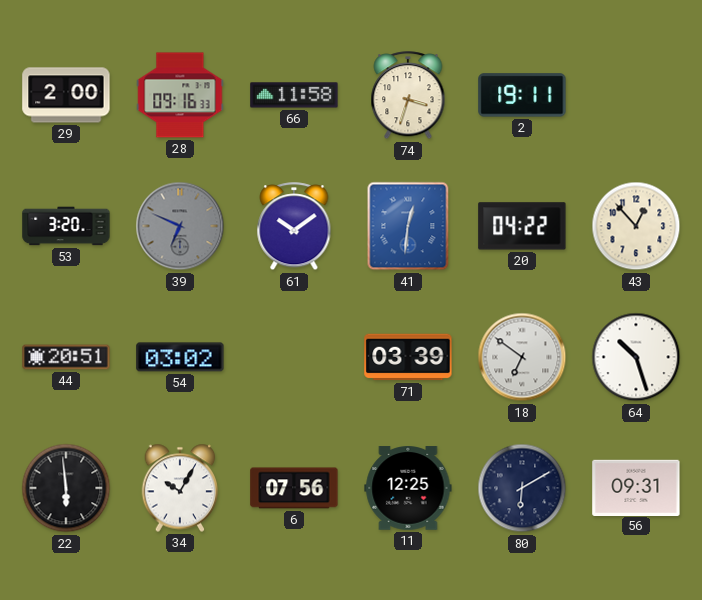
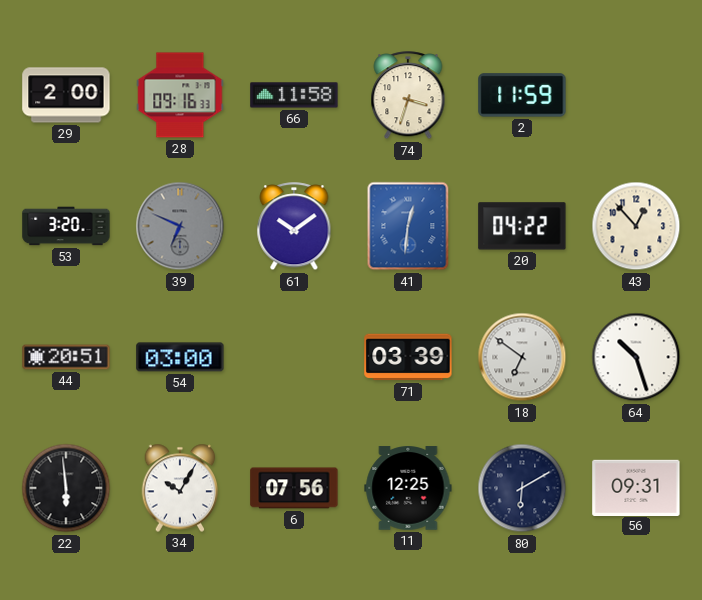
2: 19:11 -> 11:59 (522, 95)
54: 03:02 -> 03:00 (180, 357)
